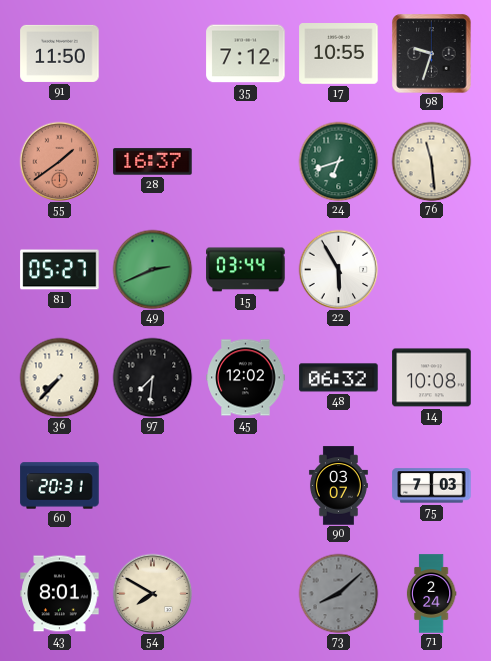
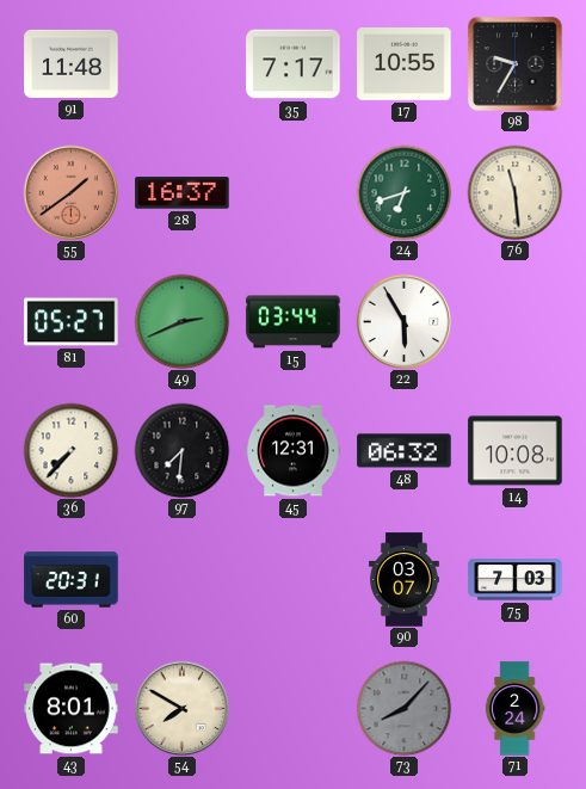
91: 11:50 -> 11:48 (72, 63)
35: 7:12 -> 7:17 (294, 64)
98: 9:33 -> 9:35 (516, 64)
45: 12:02 -> 12:31 (294, 451)
73: 8:08 -> 8:07 (403, 708)
